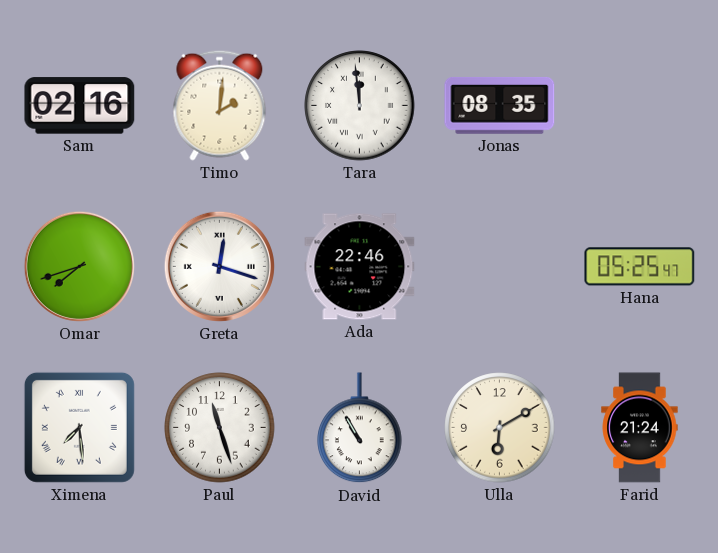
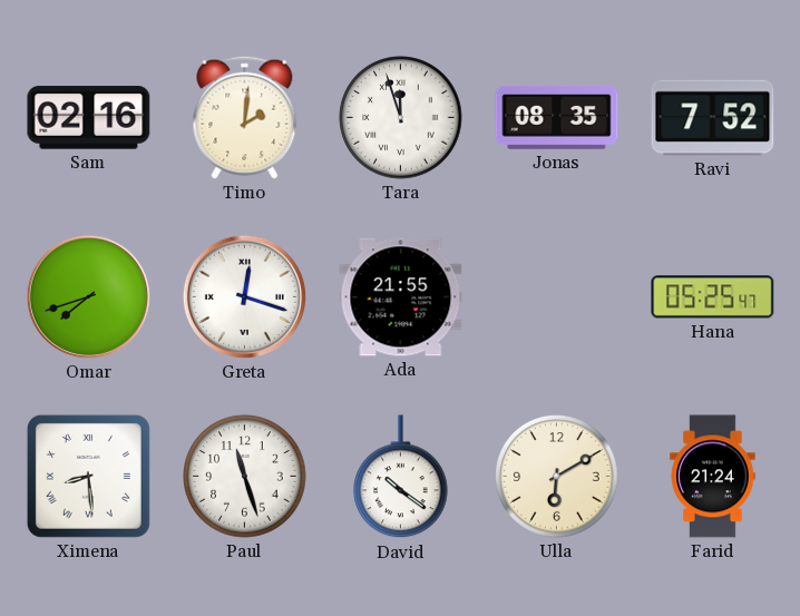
Tara: 11:59 -> 11:57 (401, 118)
Ravi: none -> 7:52 (713, 118)
Ada: 22:46 -> 21:55 (401, 297)
Ximena: 7:29 -> 8:29 (88, 476)
David: 10:55 -> 10:21 (401, 477)
